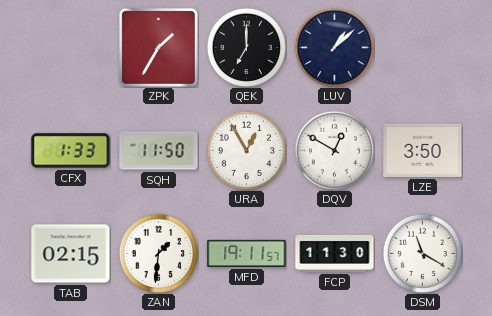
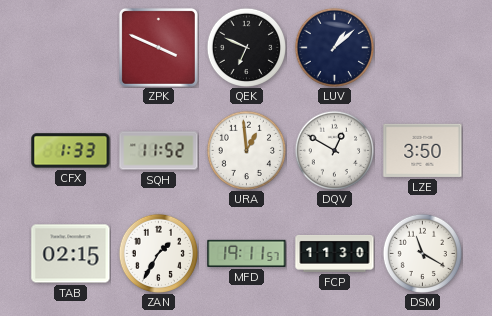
ZPK: 1:35 -> 3:49 (158, 47)
QEK: 7:00 -> 6:49 (246, 47)
SQH: 11:50 -> 11:52 (159, 151)
URA: 12:55 -> 12:59 (246, 150)
ZAN: 1:31 -> 1:35 (158, 253)
